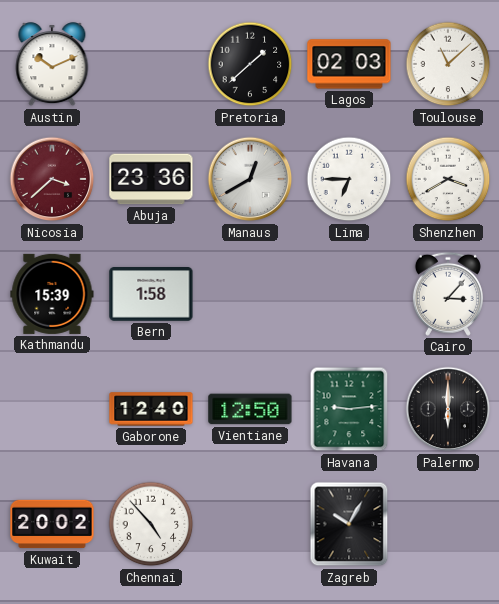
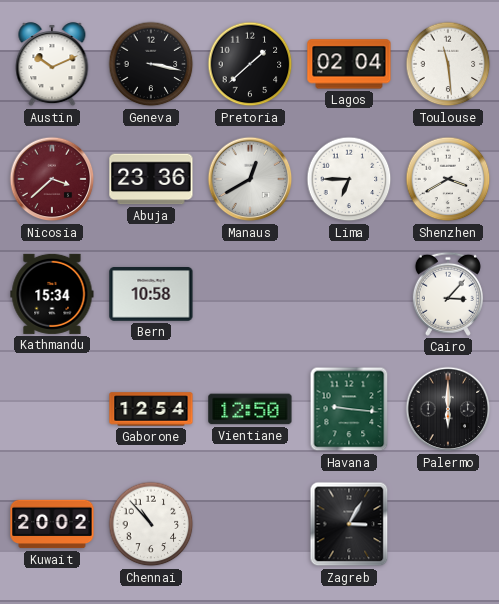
Geneva: none -> 3:17 (151, 64)
Lagos: 02:03 -> 02:04 (349, 64)
Toulouse: 11:08 -> 11:29 (448, 64)
Kathmandu: 15:39 -> 15:34 (52, 294)
Bern: 1:58 -> 10:58 (151, 295)
Gaborone: 12:40 -> 12:54 (151, 409)
Havana: 9:14 -> 9:16 (349, 409)
Chennai: 4:53 -> 10:53 (151, 524)
Zagreb: 10:05 -> 3:05 (349, 524)
